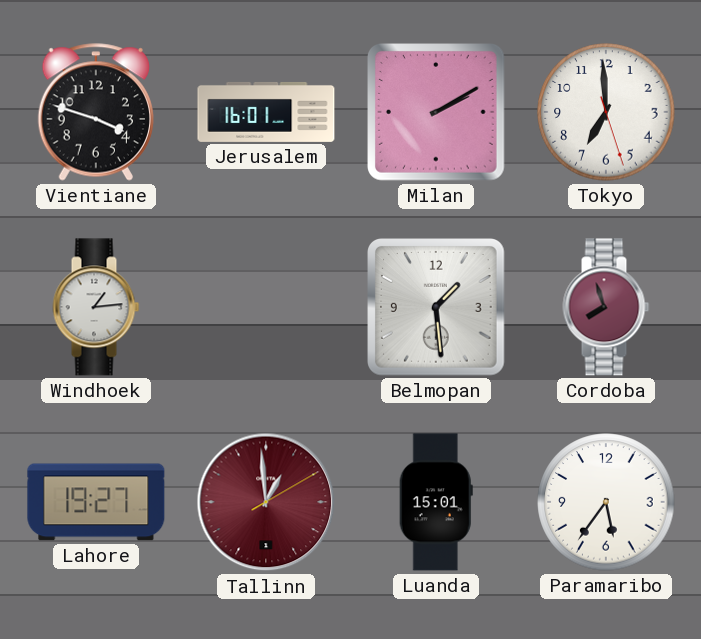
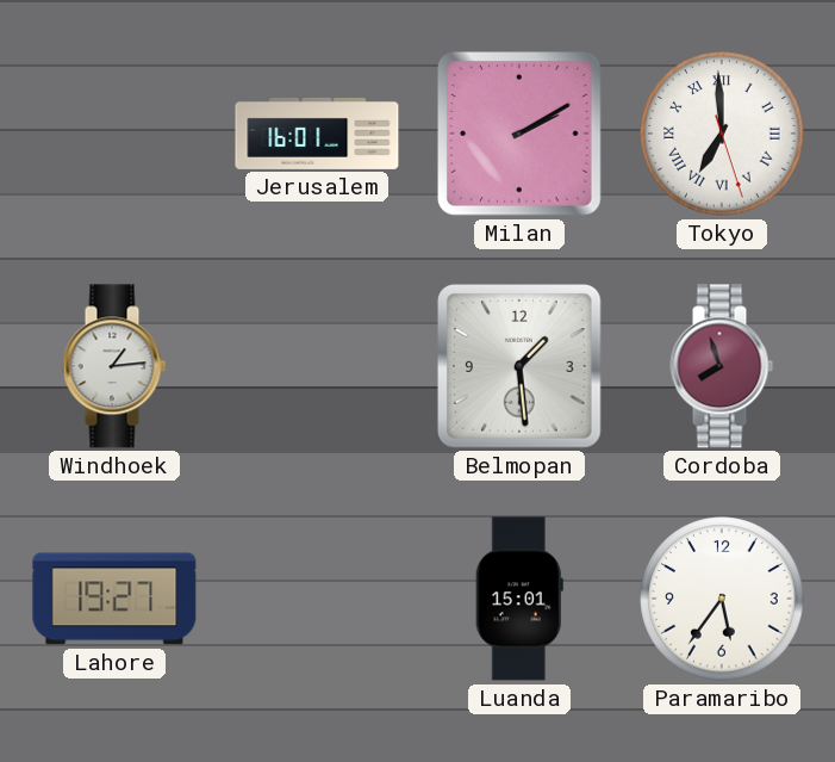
Vientiane: 3:48 -> none (95, 112)
Tokyo numerals: Arabic -> Roman (722, 134)
Tallinn: 12:59 -> none (266, 502)
